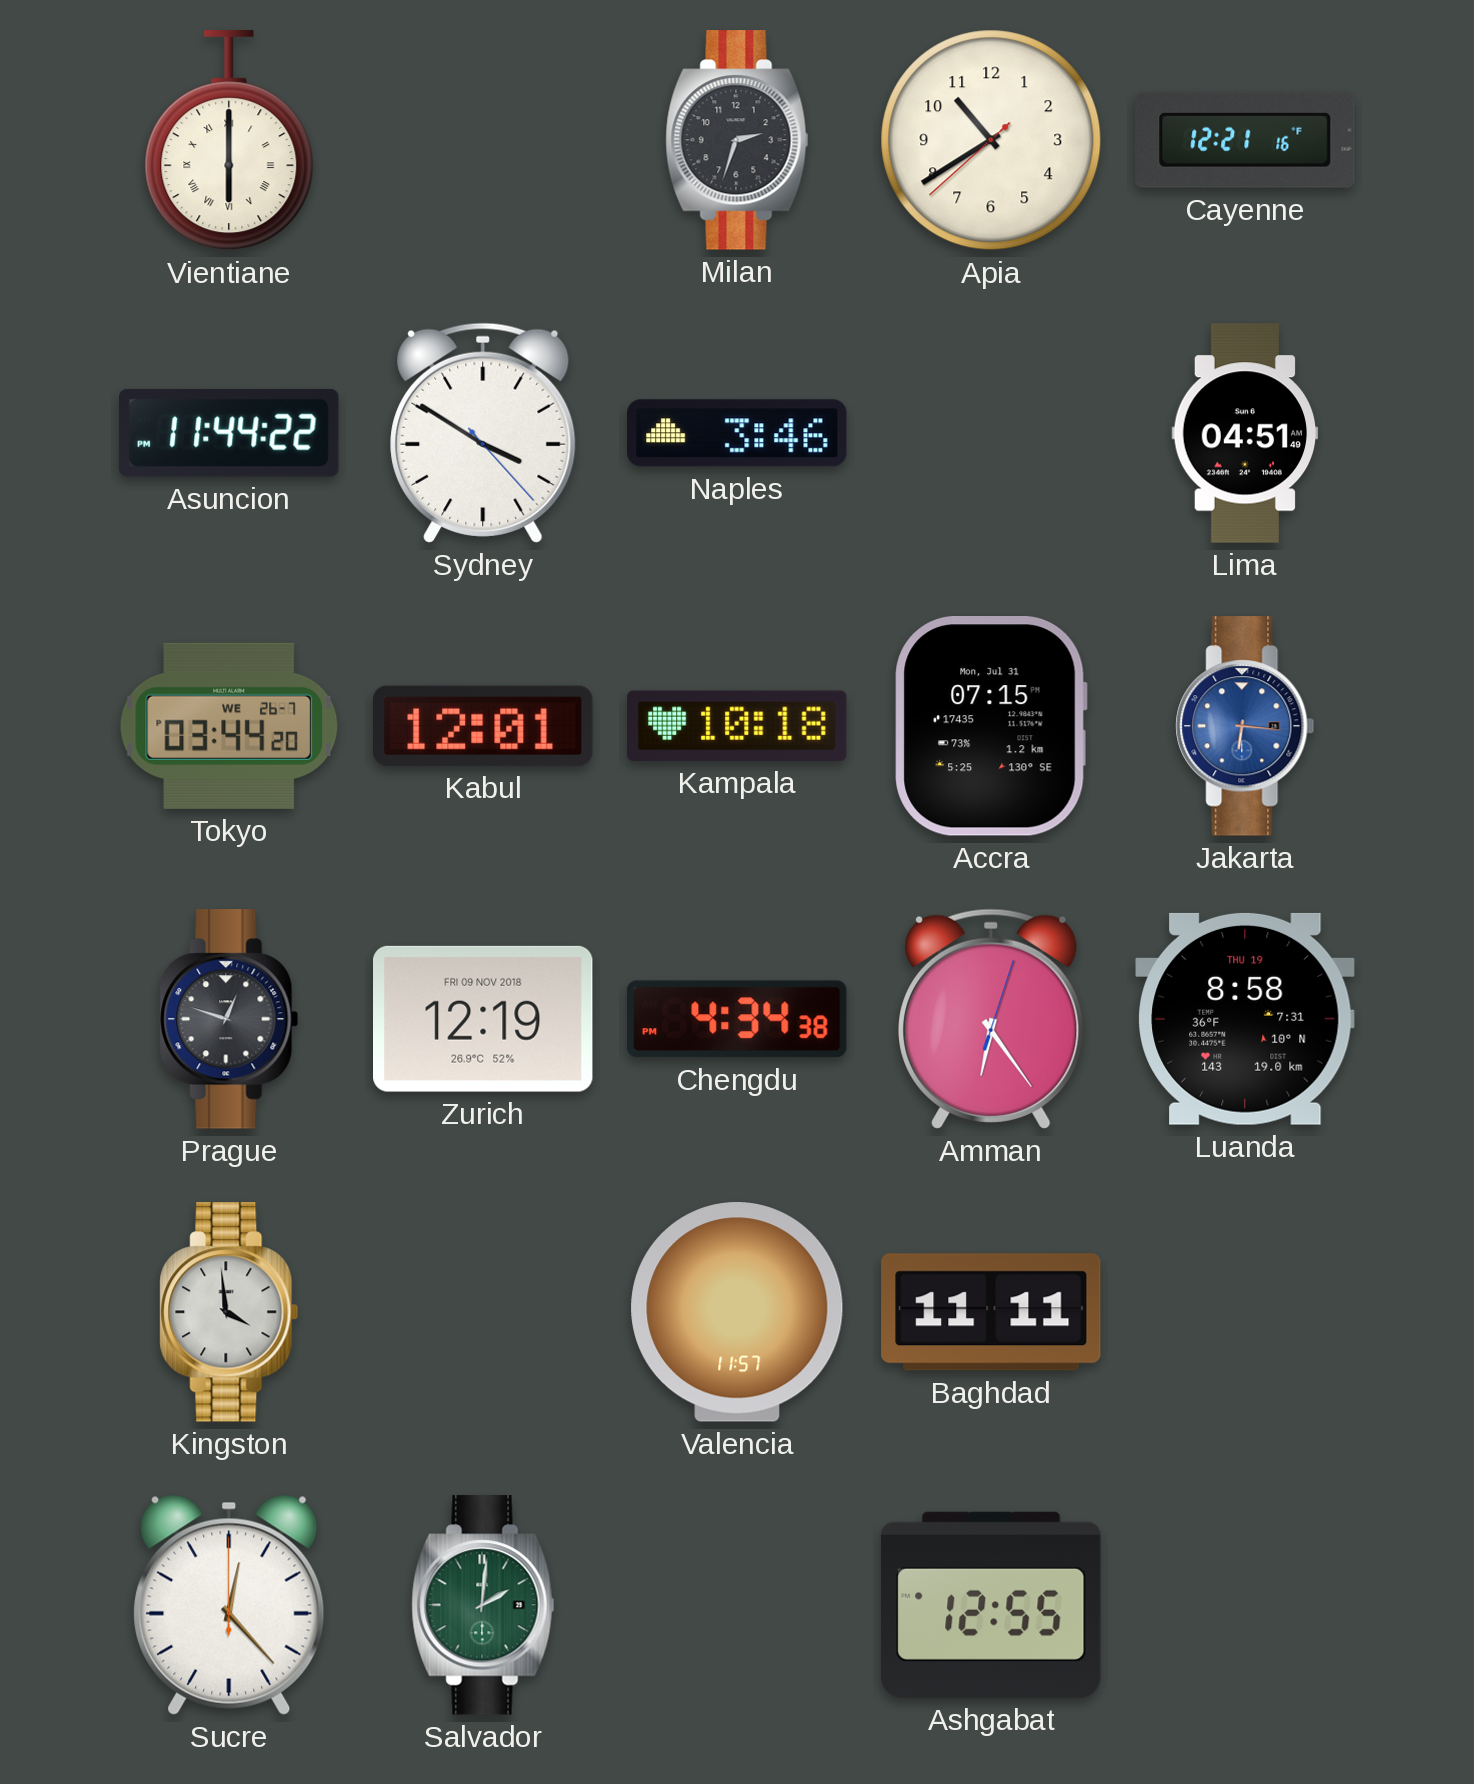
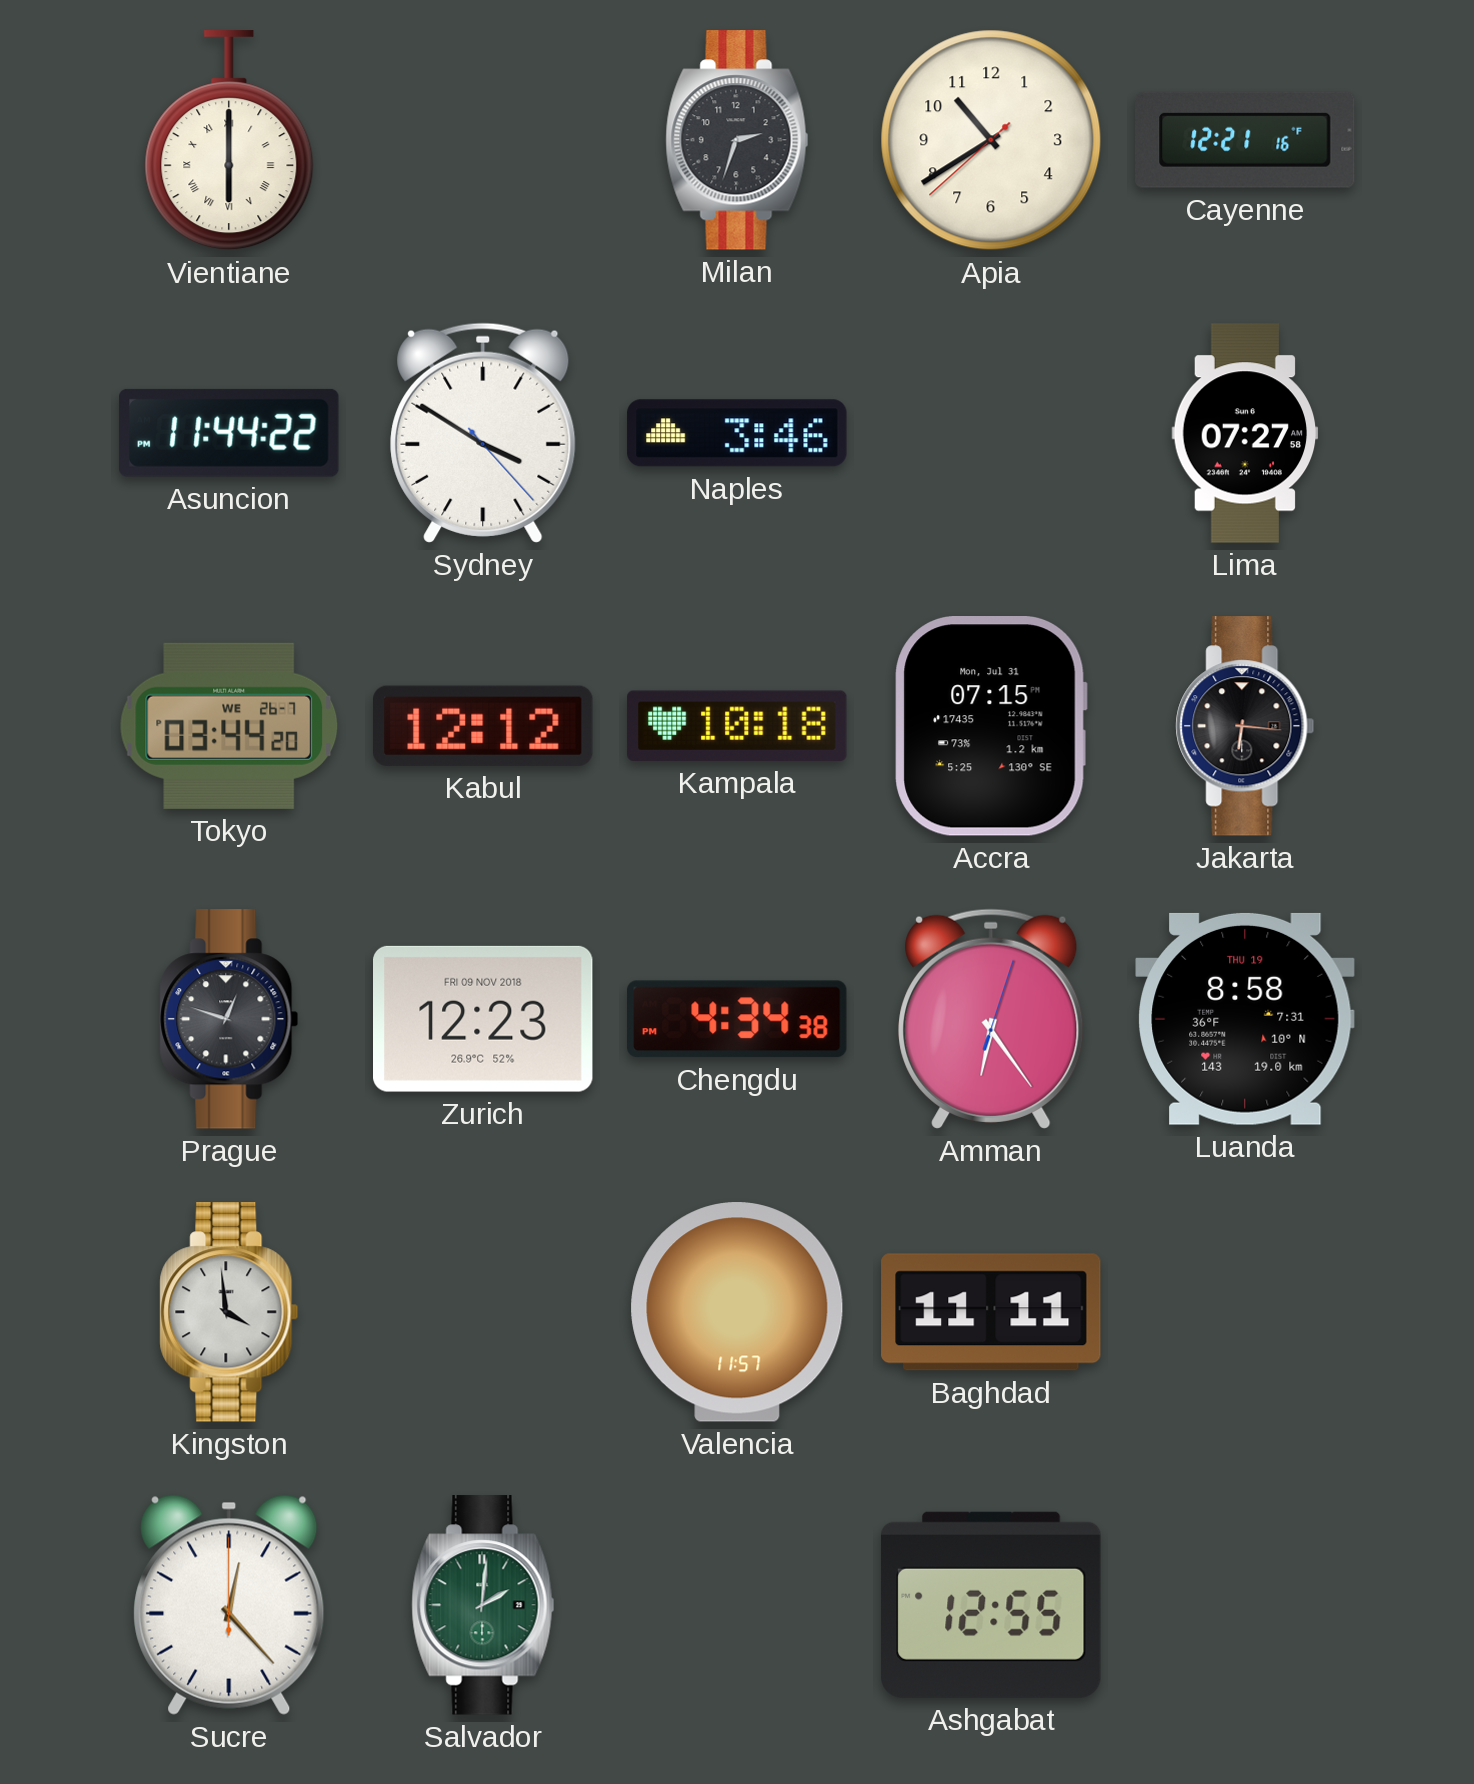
Lima: 04:51 -> 07:27 (1245, 433)
Kabul: 12:01 -> 12:12 (484, 726)
Jakarta dial: blue -> black (1245, 726)
Zurich: 12:19 -> 12:23 (484, 1019)
